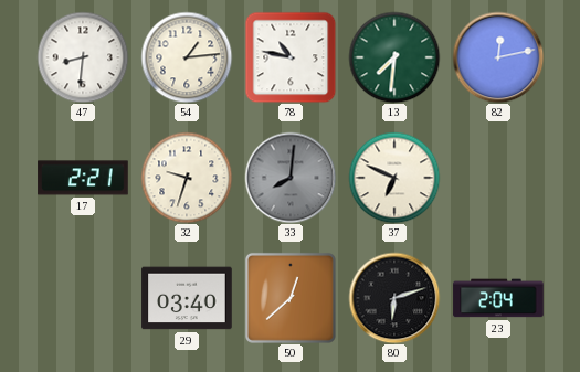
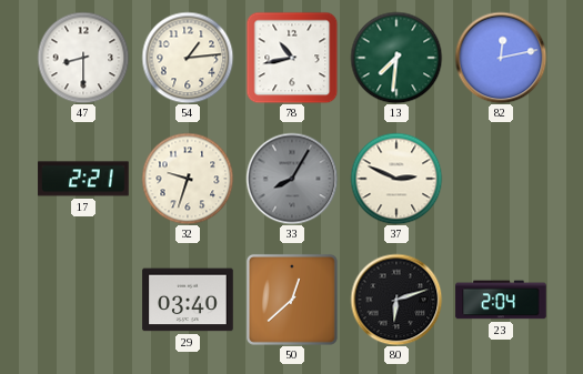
47: 8:31 -> 8:30 (83, 58)
78: 10:47 -> 10:43 (292, 58)
33: 8:01 -> 8:05 (292, 179)
37: 6:49 -> 2:49 (396, 179)
